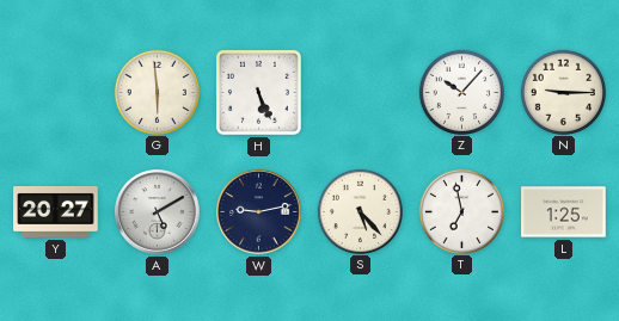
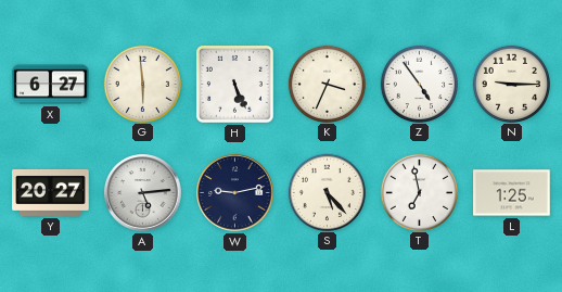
X: none -> 6:27 (51, 85)
K: none -> 3:34 (327, 84)
Z: 10:07 -> 4:54 (419, 84)
A: 5:10 -> 5:14 (143, 193)
